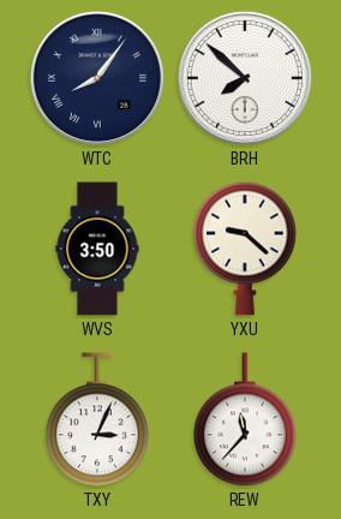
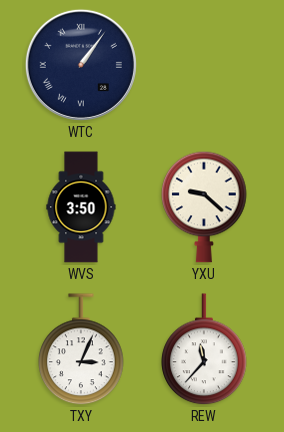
WTC: 8:06 -> 1:06 (81, 65)
BRH: 7:52 -> none (245, 78)
